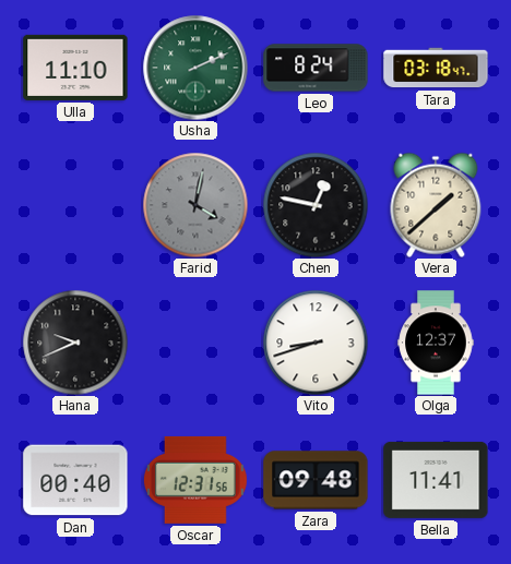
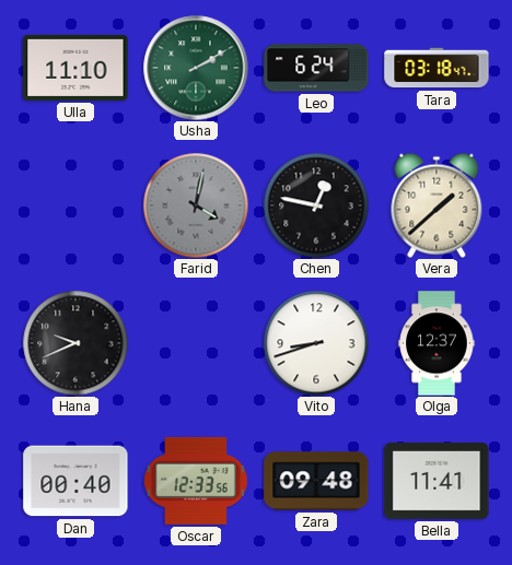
Usha: 2:11 -> 2:10 (196, 68)
Leo: 8:24 -> 6:24 (316, 68)
Oscar: 12:31 -> 12:33 (196, 481)
